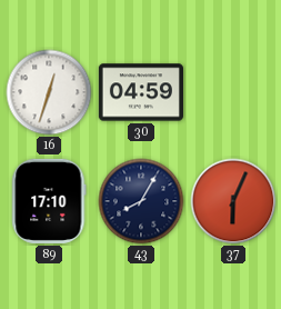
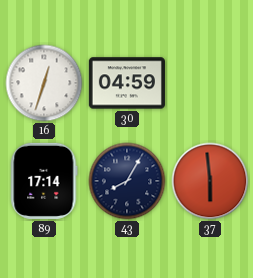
89: 17:10 -> 17:14 (44, 181)
37: 6:04 -> 5:59 (210, 181)
